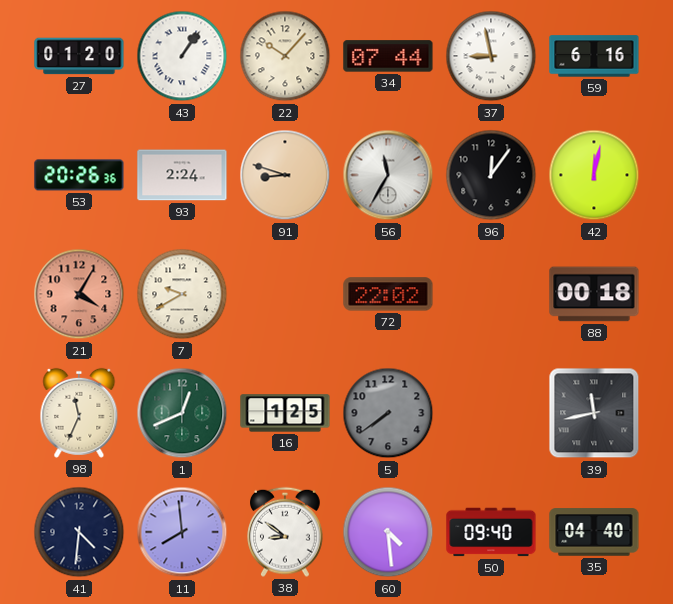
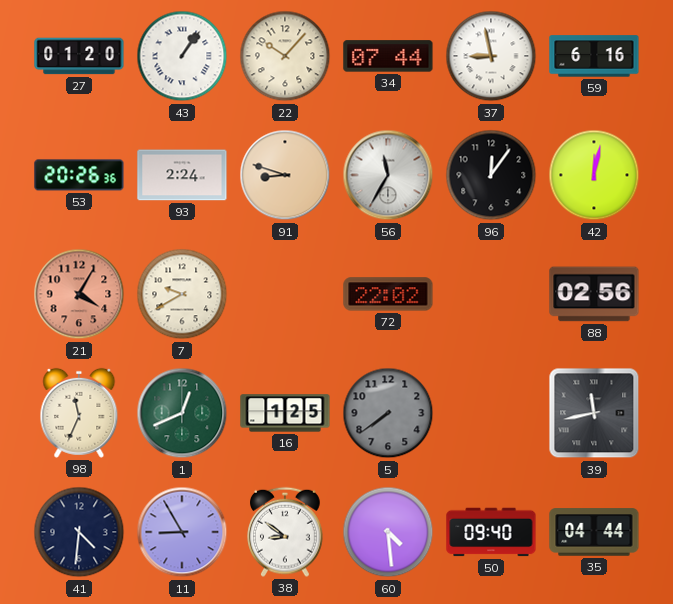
88: 00:18 -> 02:56 (594, 294)
11: 7:59 -> 8:55 (182, 532)
35: 04:40 -> 04:44 (594, 532)
